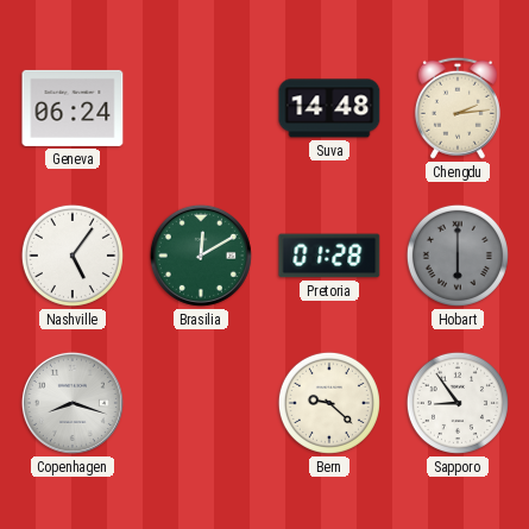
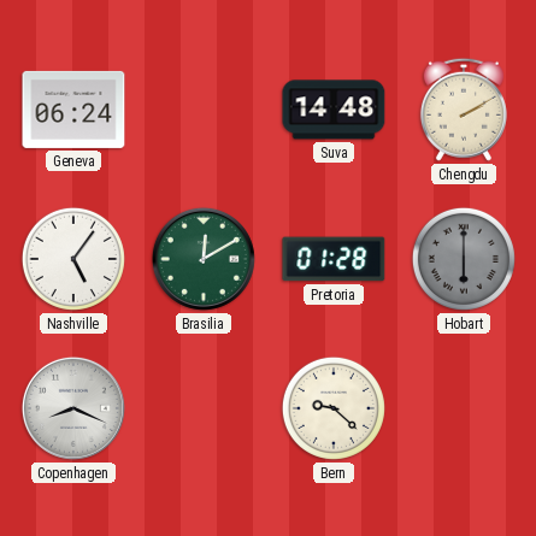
Chengdu: 2:14 -> 2:10 (464, 110)
Copenhagen: 8:18 -> 8:19 (73, 408)
Sapporo: 8:54 -> none (458, 403)
